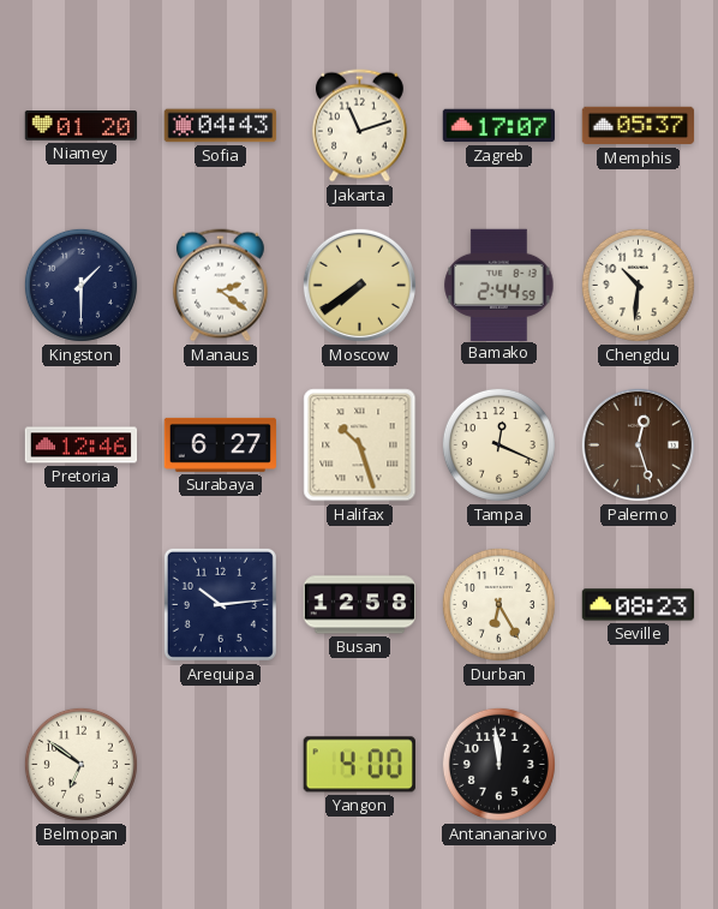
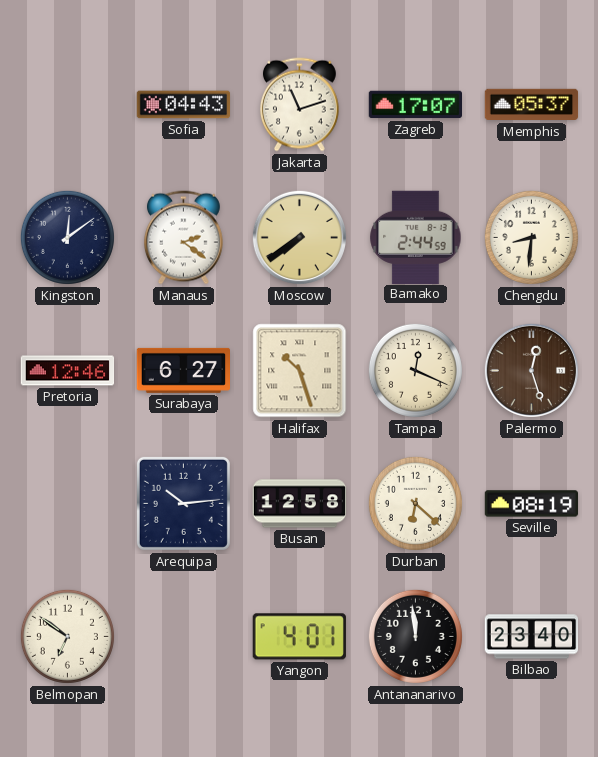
Niamey: 01:20 -> none (82, 126)
Kingston: 1:30 -> 12:09 (67, 237)
Chengdu: 10:31 -> 8:31 (531, 237)
Durban: 6:25 -> 6:22 (415, 503)
Seville: 08:23 -> 08:19 (532, 504)
Yangon: 4:00 -> 4:01 (299, 637)
Bilbao: none -> 23:40 (532, 637)
